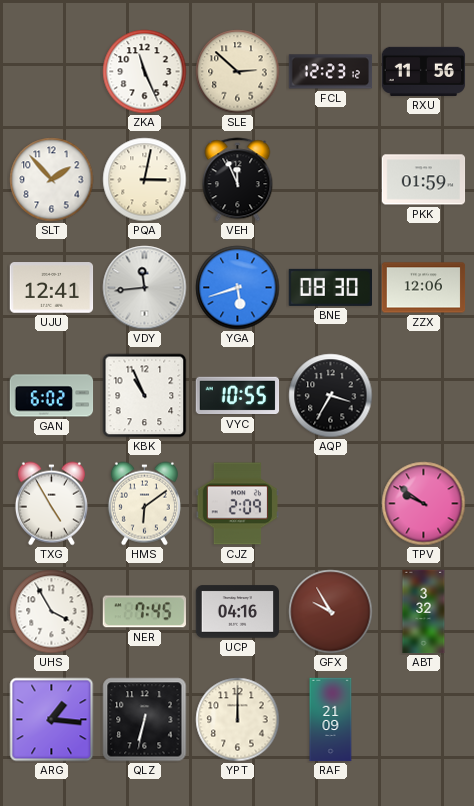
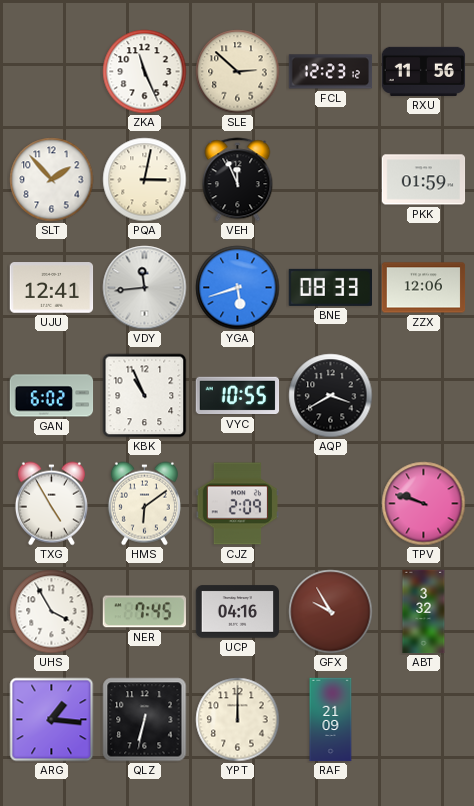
BNE: 08:30 -> 08:33 (330, 287)
AQP: 3:35 -> 3:40 (331, 396)
TPV: 9:51 -> 9:48 (424, 504)
